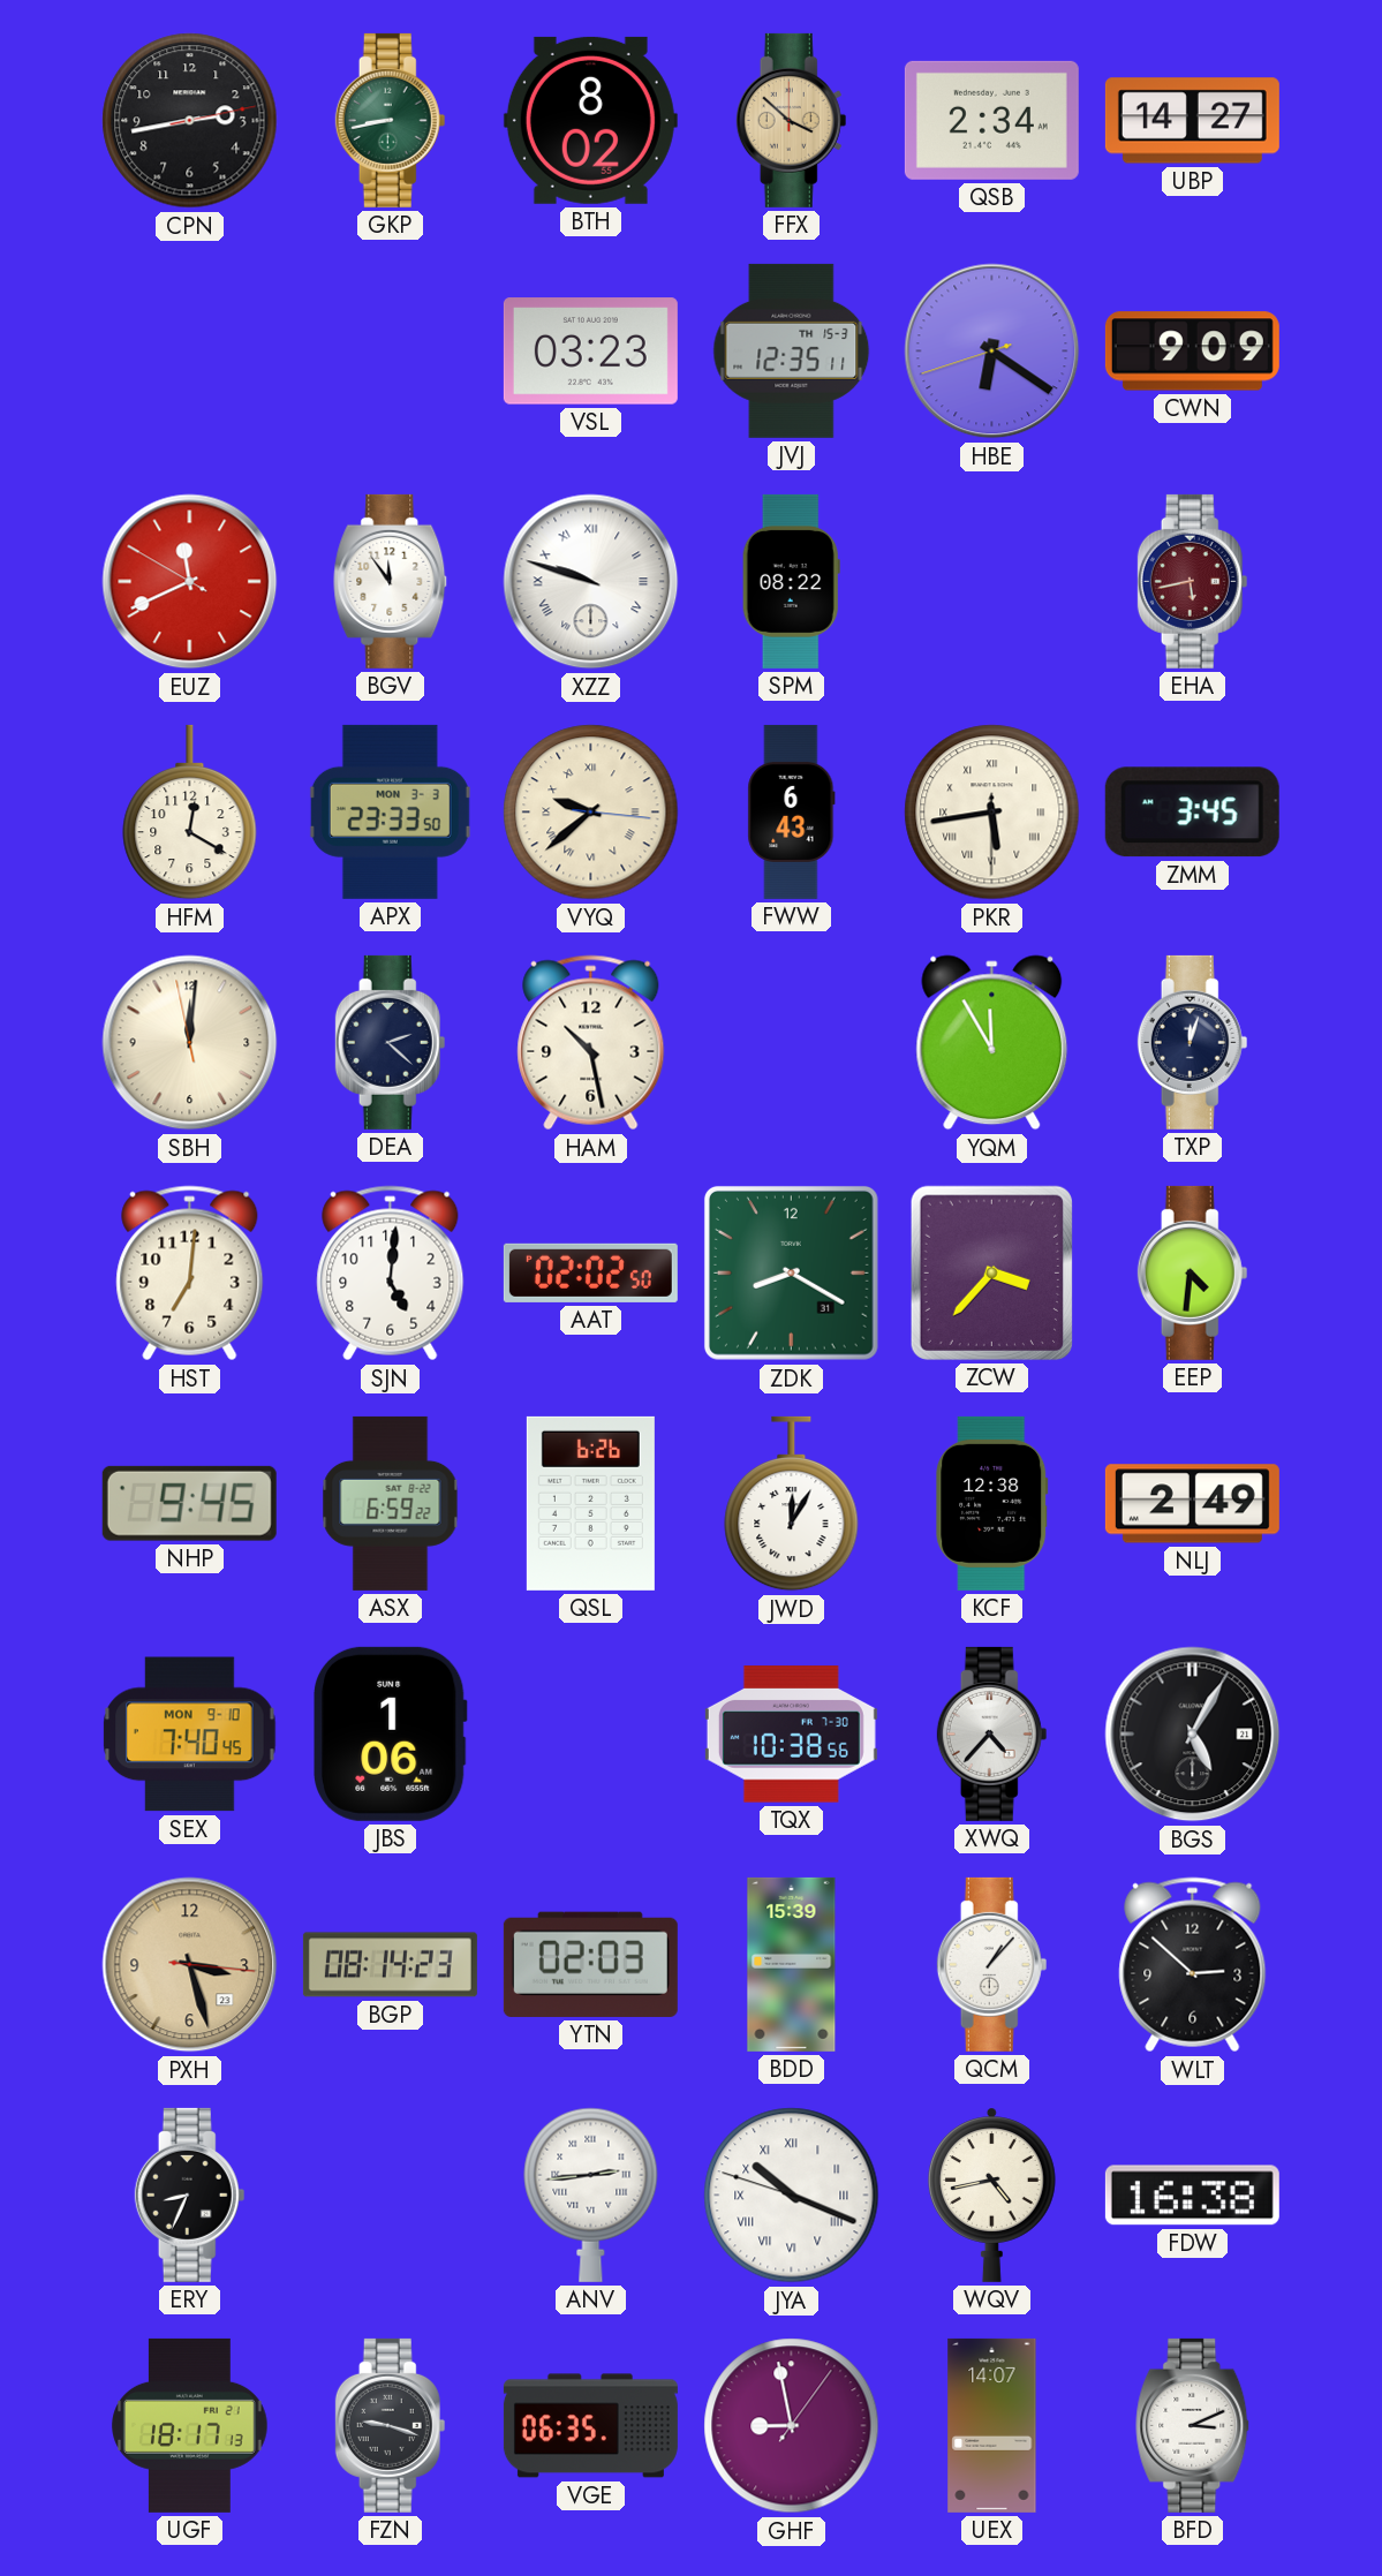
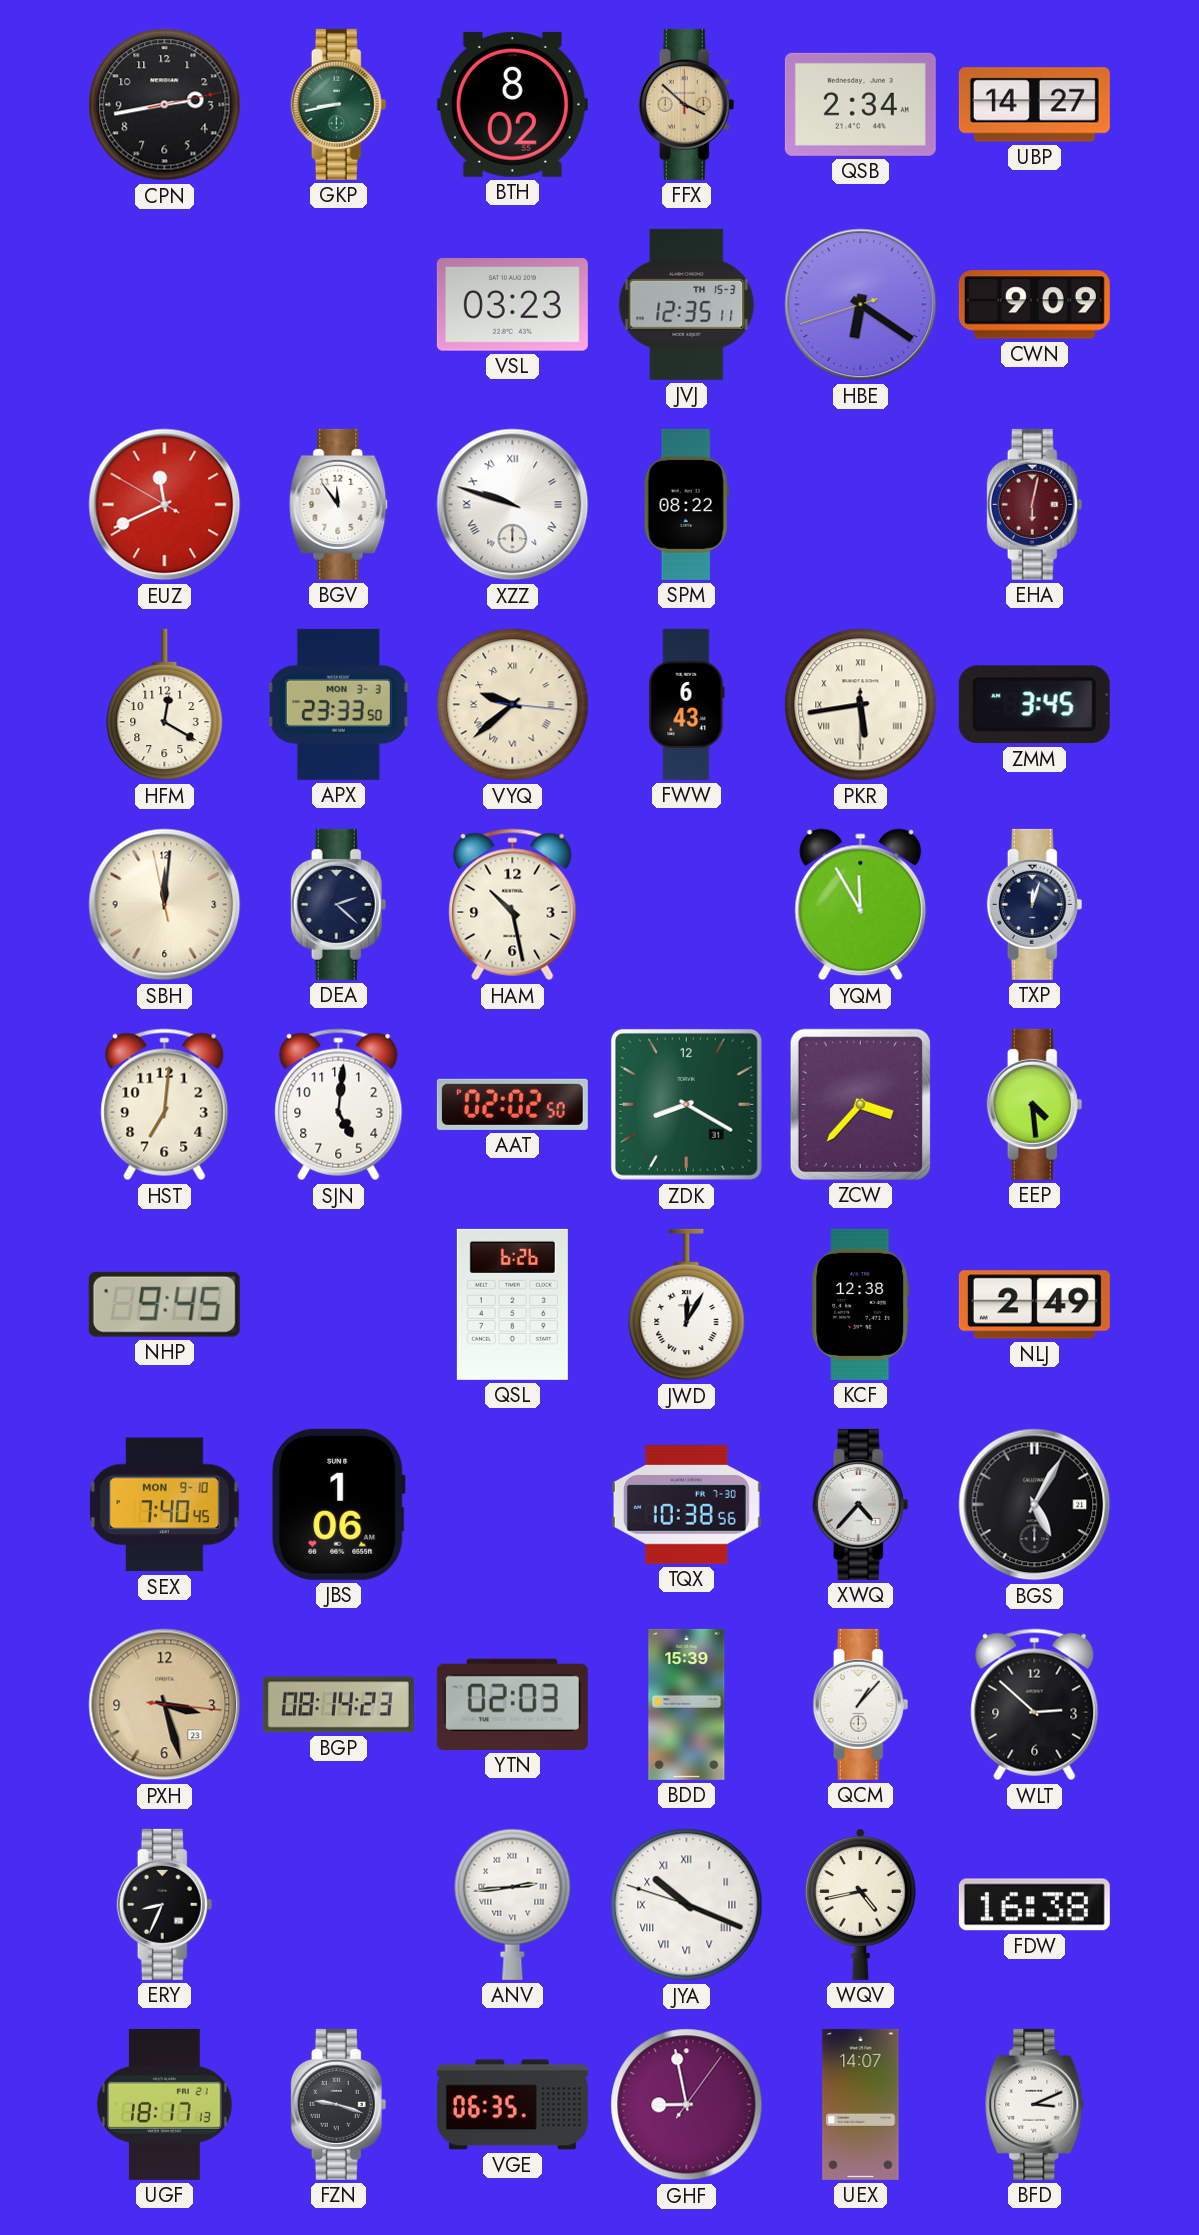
EHA: 5:43 -> 6:02 (1035, 504)
EEP: 4:31 -> 4:29 (1035, 1104)
ASX: 6:59 -> none (391, 1503)
